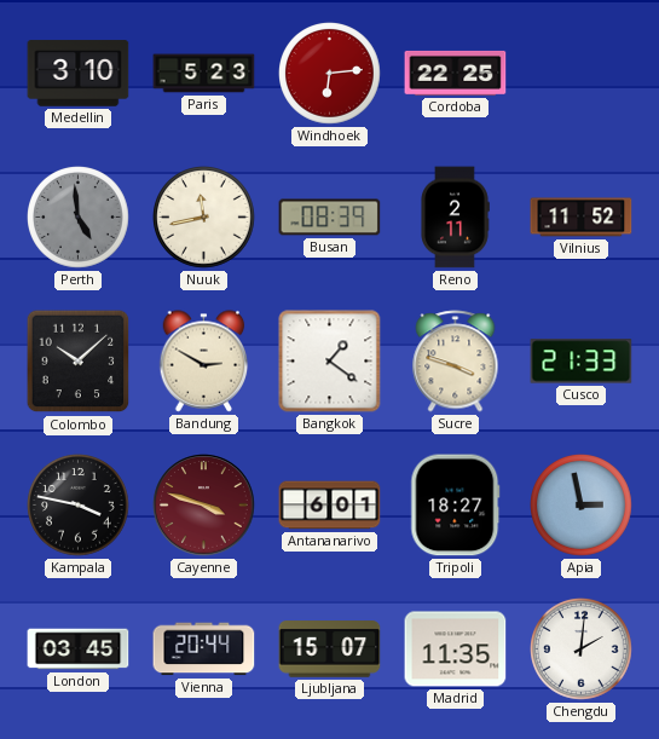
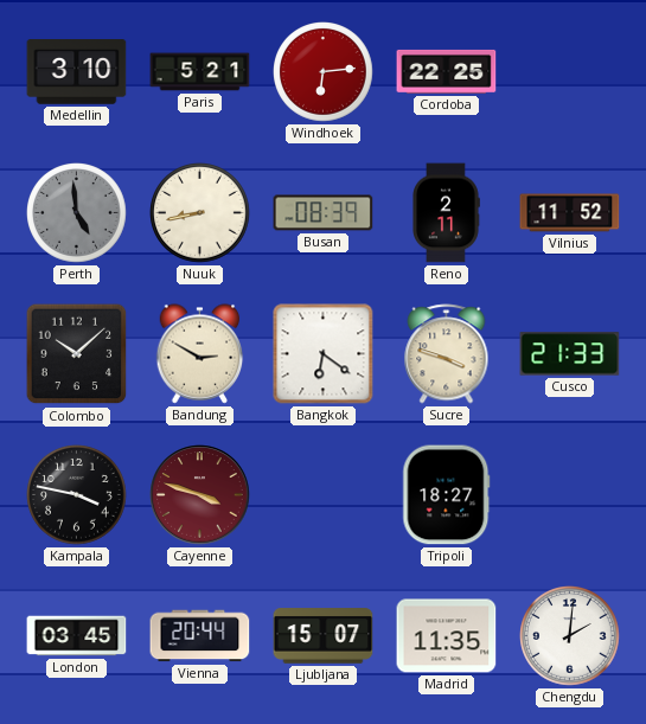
Paris: 5:23 -> 5:21 (200, 72)
Nuuk: 11:43 -> 8:43 (200, 213)
Bangkok: 1:21 -> 6:21 (324, 354)
Antananarivo: 6:01 -> none (330, 506)
Apia: 2:58 -> none (582, 506)
